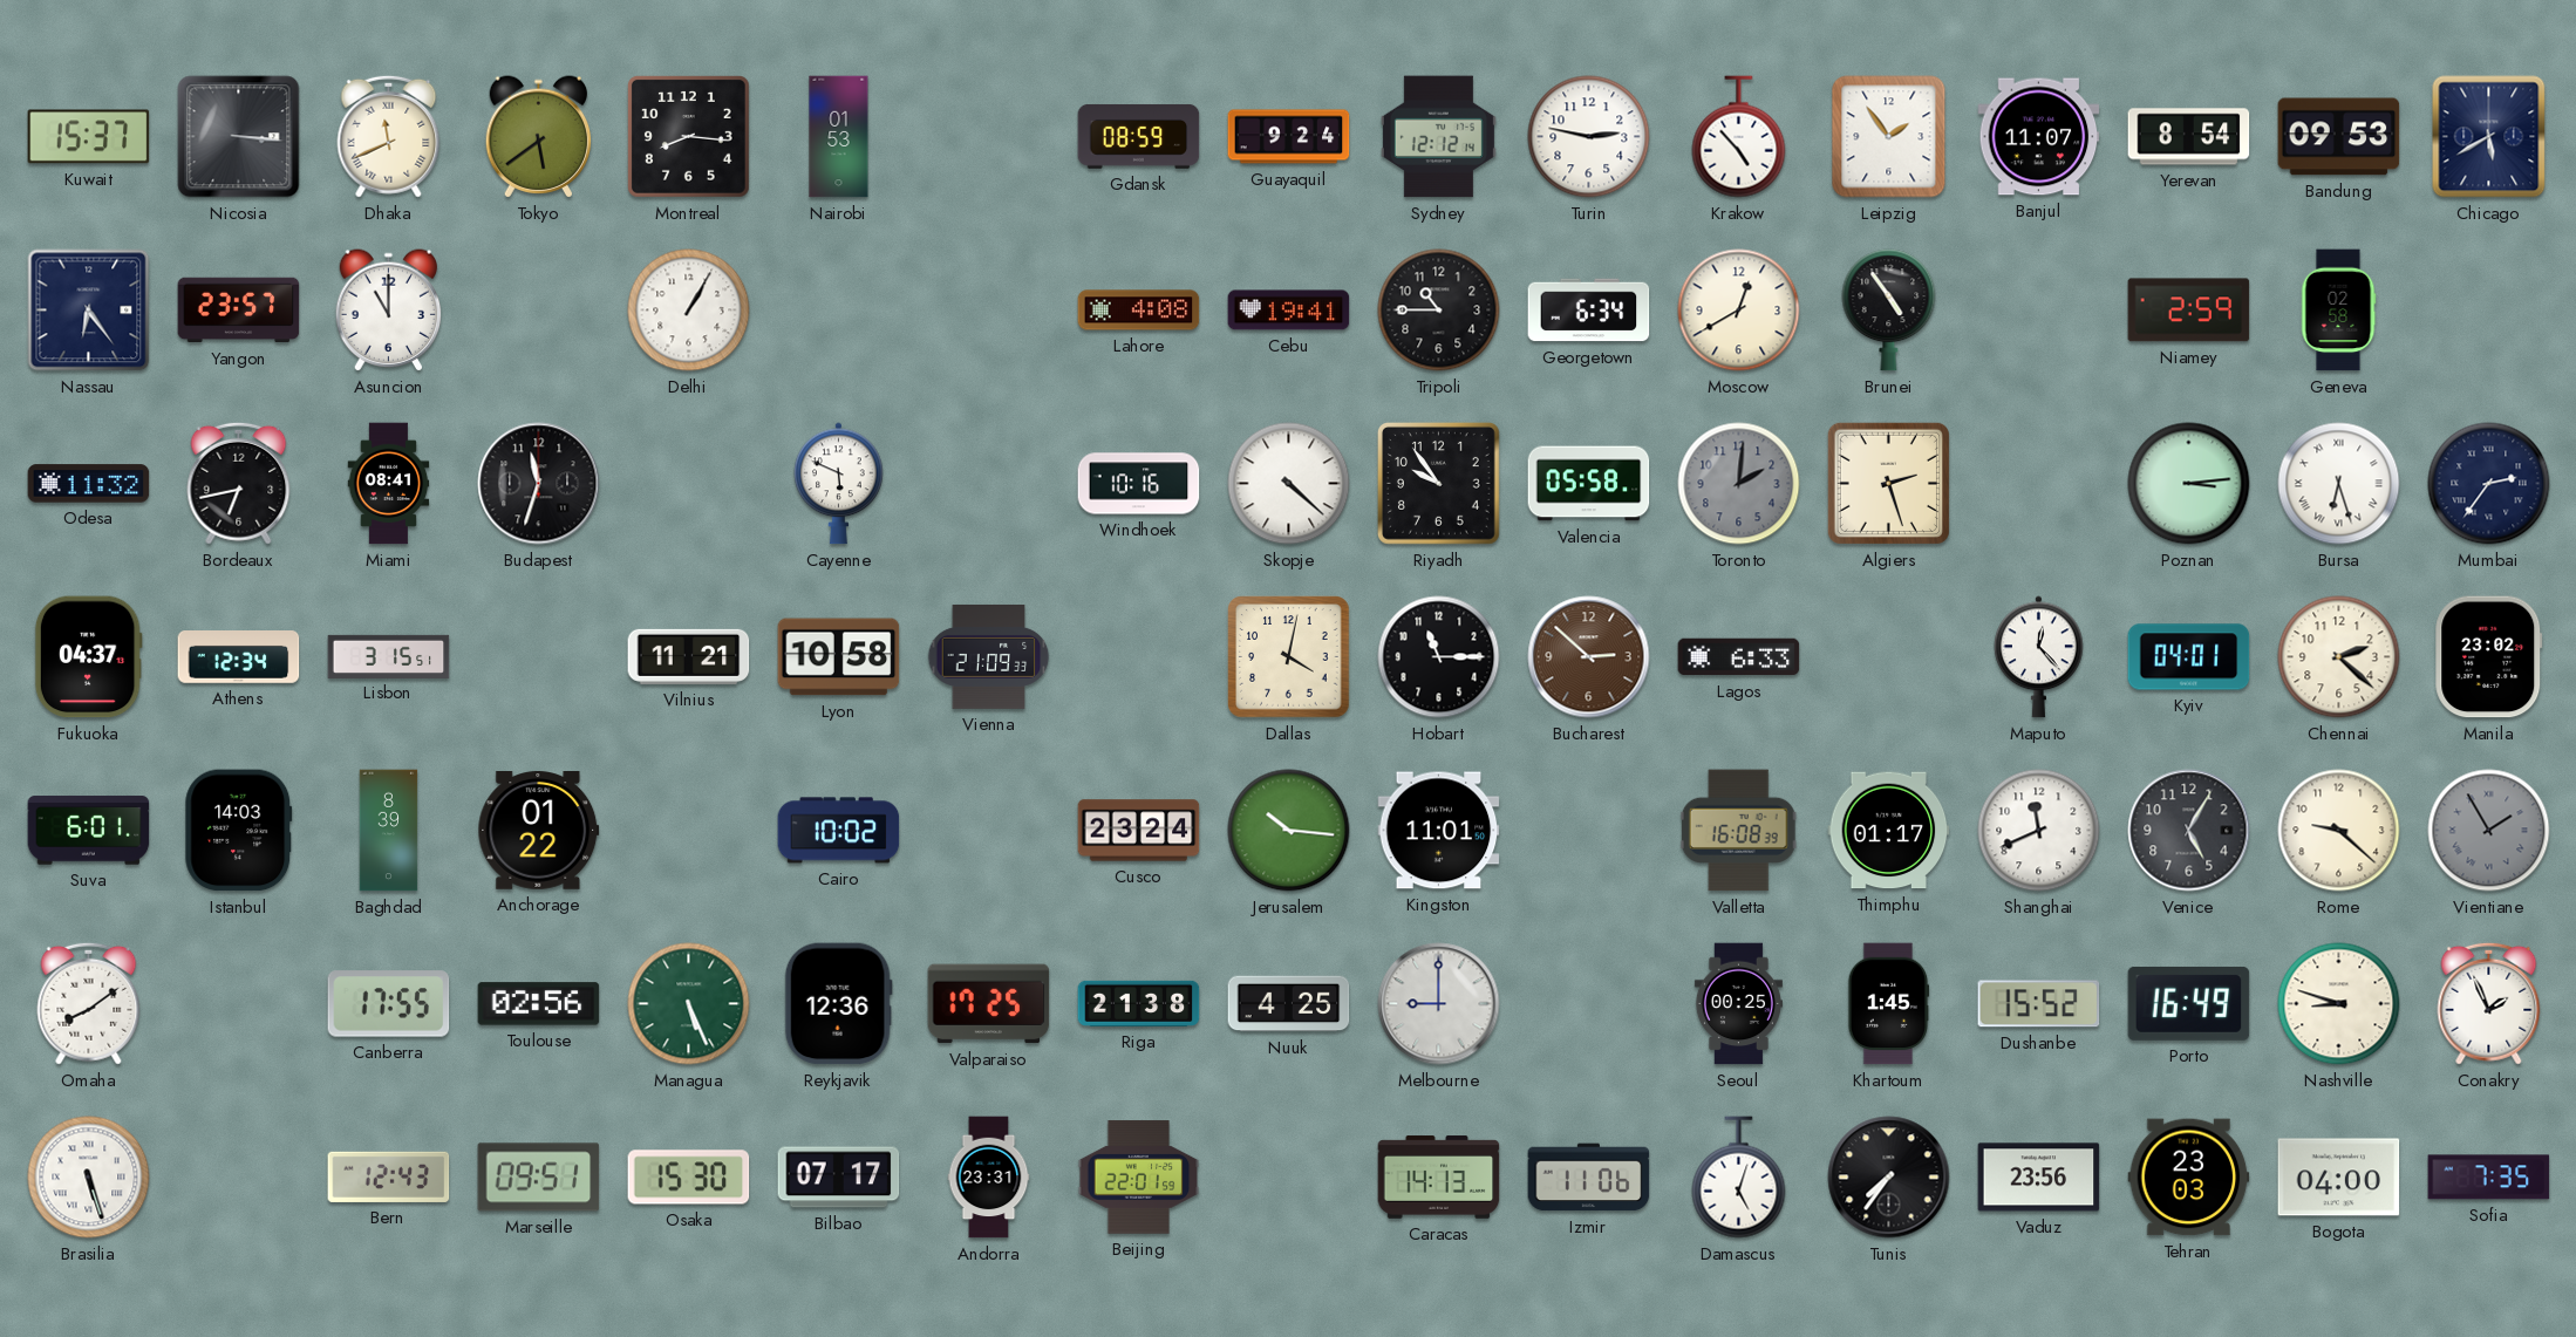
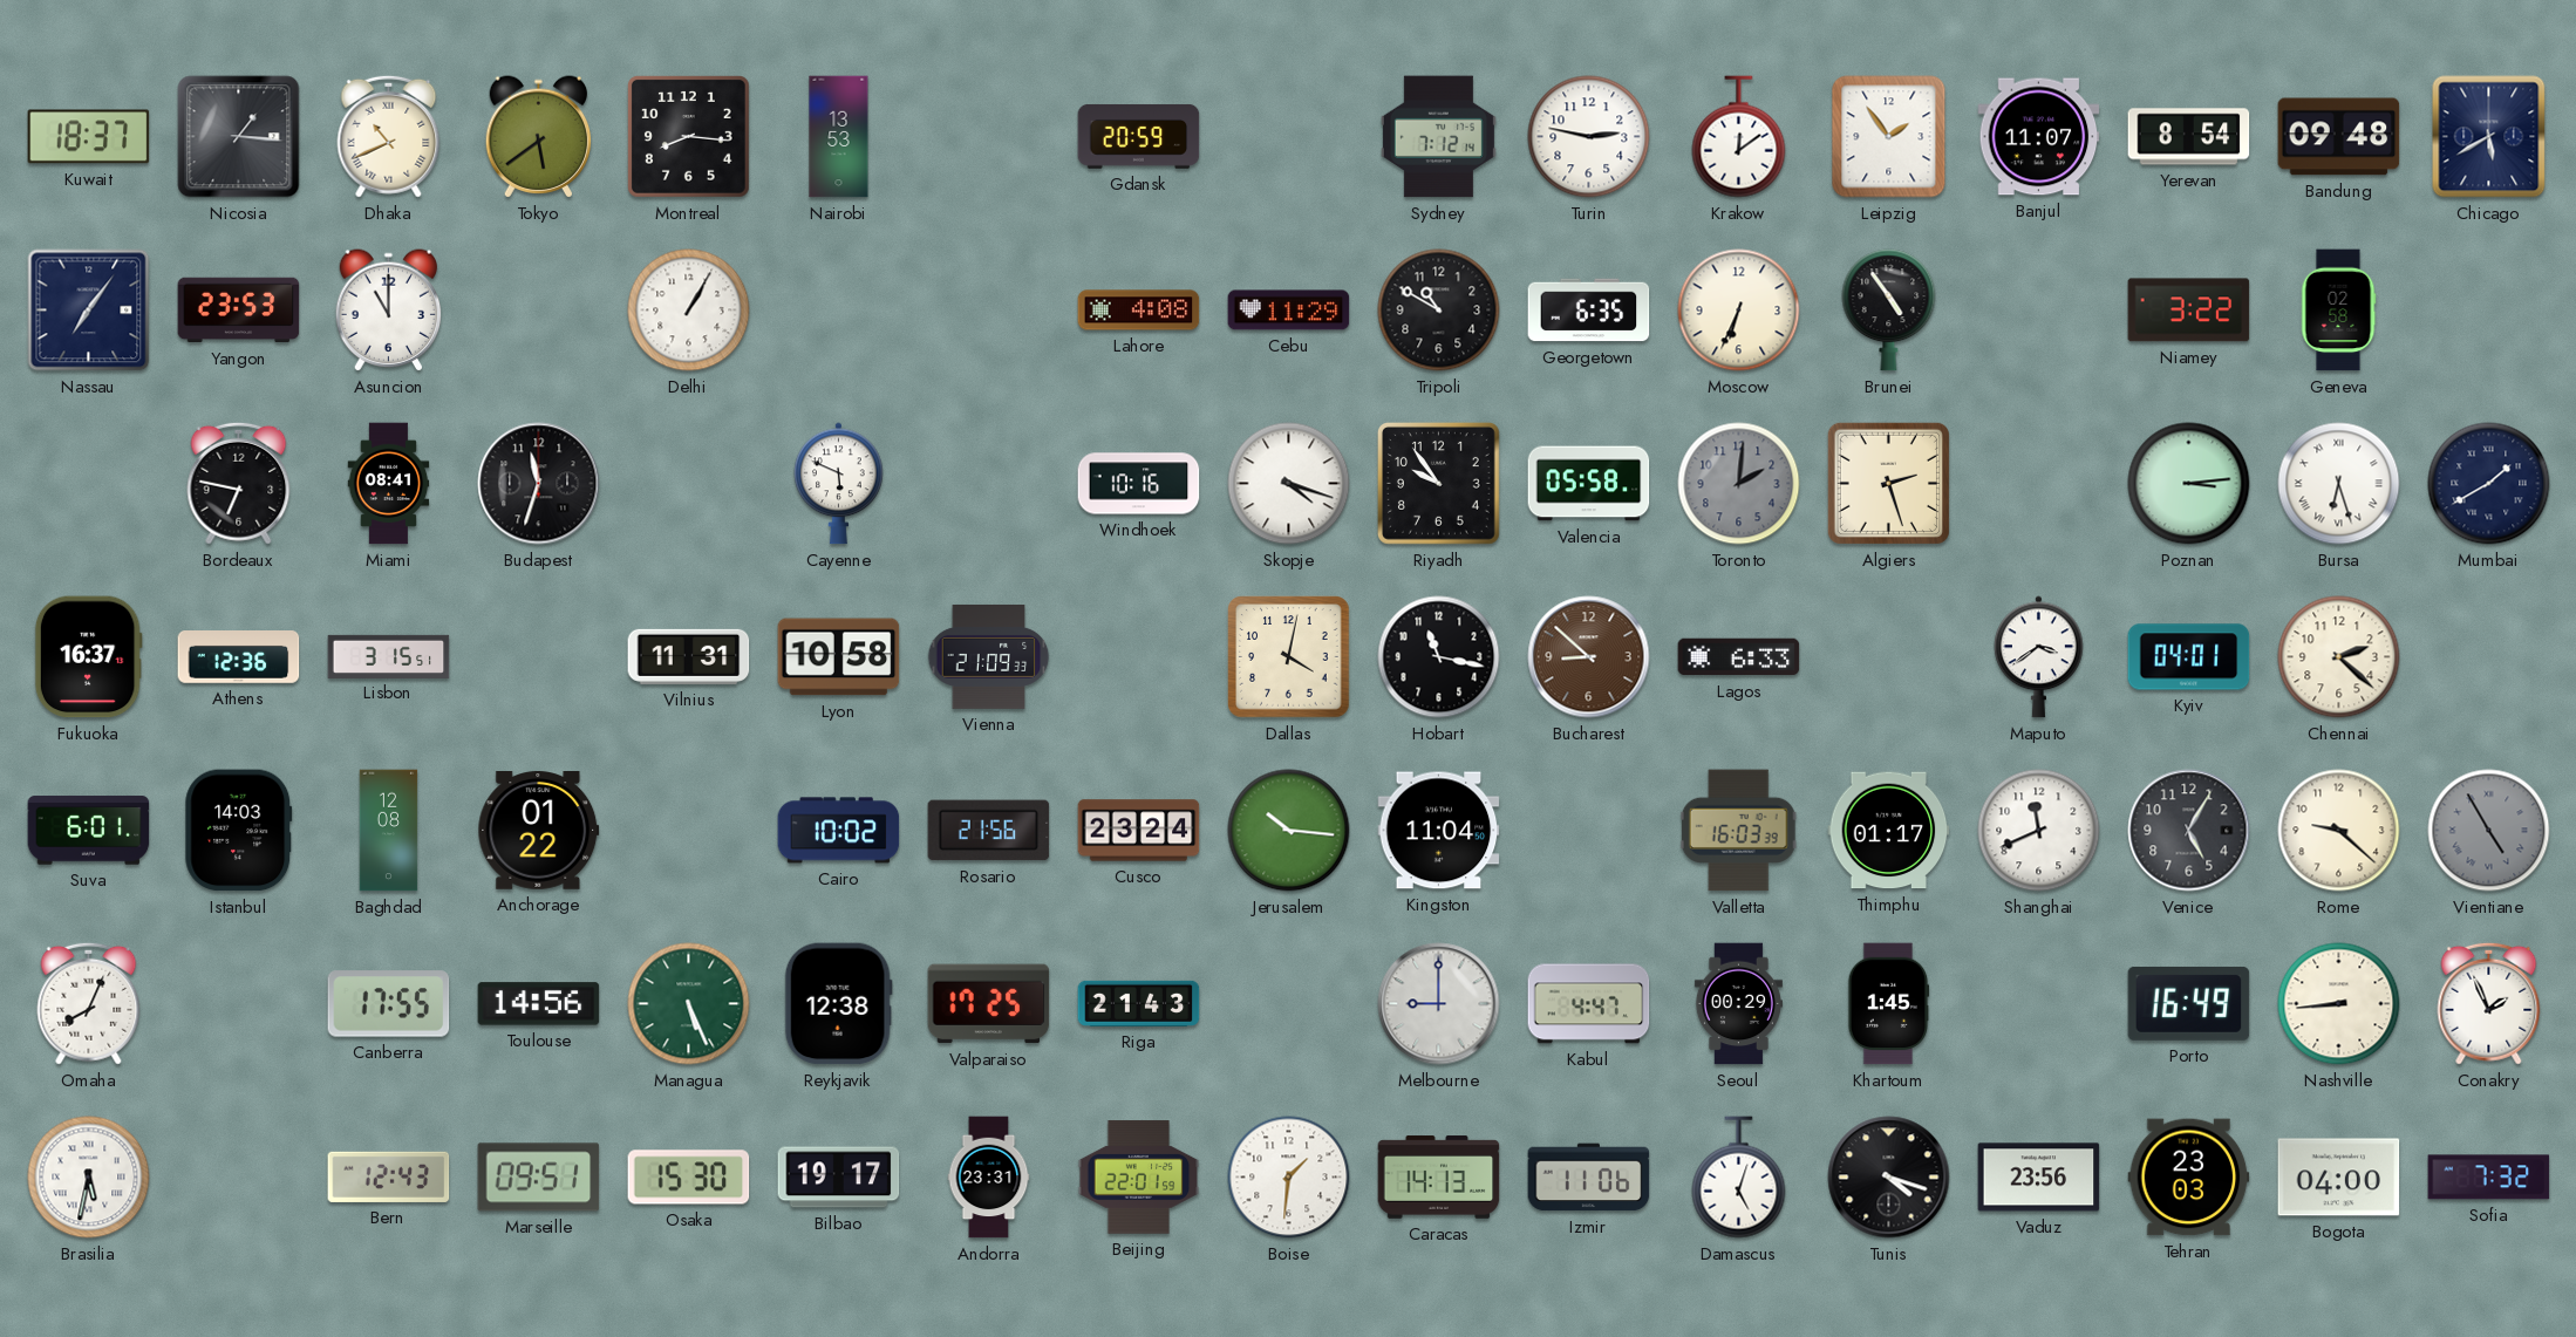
Kuwait: 15:37 -> 18:37 (89, 137)
Nicosia: 3:16 -> 1:16 (239, 137)
Dhaka: 11:41 -> 10:41 (389, 136)
Nairobi: 01:53 -> 13:53 (839, 137)
Gdansk: 08:59 -> 20:59 (1139, 136)
Guayaquil: 9:24 -> none (1289, 137)
Sydney: 12:12 -> 7:12 (1438, 137)
Krakow: 4:53 -> 12:09 (1739, 137)
Bandung: 09:53 -> 09:48 (2339, 137)
Nassau: 6:24 -> 7:06 (89, 311)
Yangon: 23:57 -> 23:53 (239, 311)
Cebu: 19:41 -> 11:29 (1289, 311)
Tripoli: 10:45 -> 10:50 (1439, 311)
Georgetown: 6:34 -> 6:35 (1589, 311)
Moscow: 12:40 -> 6:34 (1739, 311)
Niamey: 2:59 -> 3:22 (2189, 311)
Odesa: 11:32 -> none (89, 484)
Bordeaux: 6:43 -> 6:47 (239, 483)
Skopje: 4:22 -> 4:18 (1289, 484)
Mumbai: 2:36 -> 1:40 (2489, 484)
Fukuoka: 04:37 -> 16:37 (88, 657)
Athens: 12:34 -> 12:36 (239, 657)
Vilnius: 11:21 -> 11:31 (689, 656)
Hobart: 11:15 -> 11:17 (1439, 657)
Bucharest: 2:52 -> 8:52 (1589, 657)
Maputo: 12:23 -> 3:39 (2039, 657)
Manila: 23:02 -> none (2489, 657)
Baghdad: 8:39 -> 12:08 (389, 831)
Rosario: none -> 21:56 (989, 831)
Kingston: 11:01 -> 11:04 (1439, 831)
Valletta: 16:08 -> 16:03 (1738, 831)
Vientiane: 1:55 -> 4:55 (2489, 831)
Omaha: 8:09 -> 8:04 (89, 1003)
Toulouse: 02:56 -> 14:56 (539, 1004)
Reykjavik: 12:36 -> 12:38 (838, 1004)
Riga: 21:38 -> 21:43 (1139, 1003)
Nuuk: 4:25 -> none (1289, 1004)
Kabul: none -> 4:47 (1589, 1004)
Seoul: 00:25 -> 00:29 (1738, 1004)
Dushanbe: 15:52 -> none (2039, 1004)
Nashville: 8:48 -> 8:44 (2339, 1004)
Brasilia: 5:27 -> 5:32 (89, 1178)
Bilbao: 07:17 -> 19:17 (839, 1178)
Boise: none -> 1:31 (1289, 1178)
Tunis: 7:36 -> 4:18 (1889, 1178)
Sofia: 7:35 -> 7:32 (2489, 1178)
